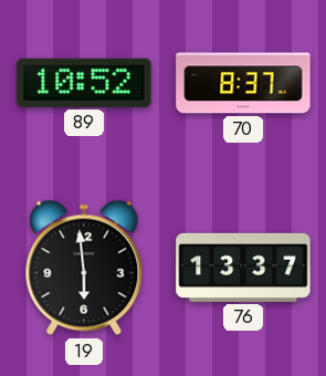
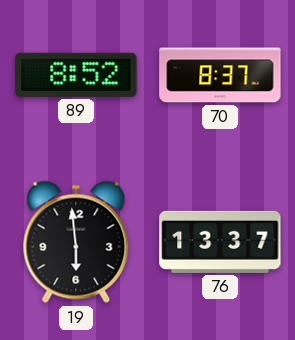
89: 10:52 -> 8:52 (76, 75)
